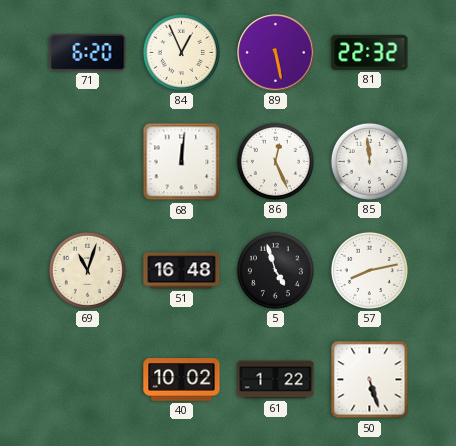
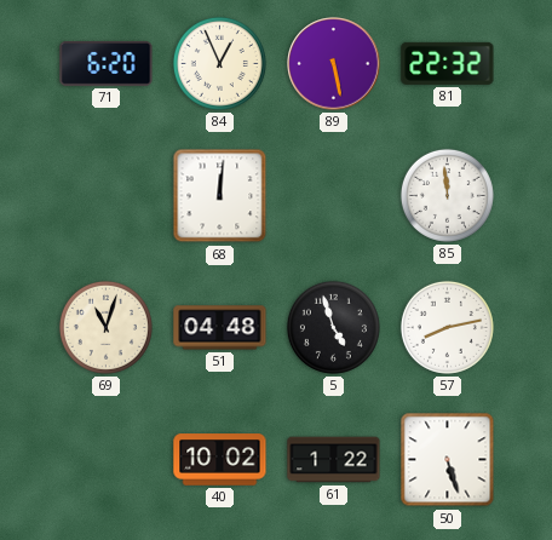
86: 12:26 -> none (275, 161)
51: 16:48 -> 04:48 (220, 328)
